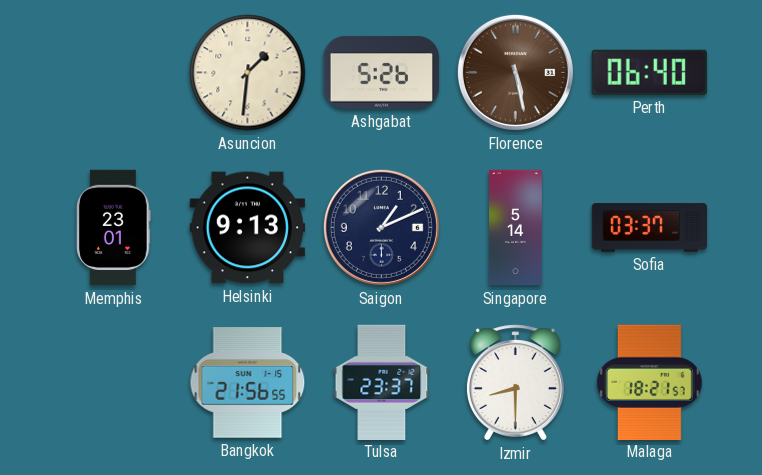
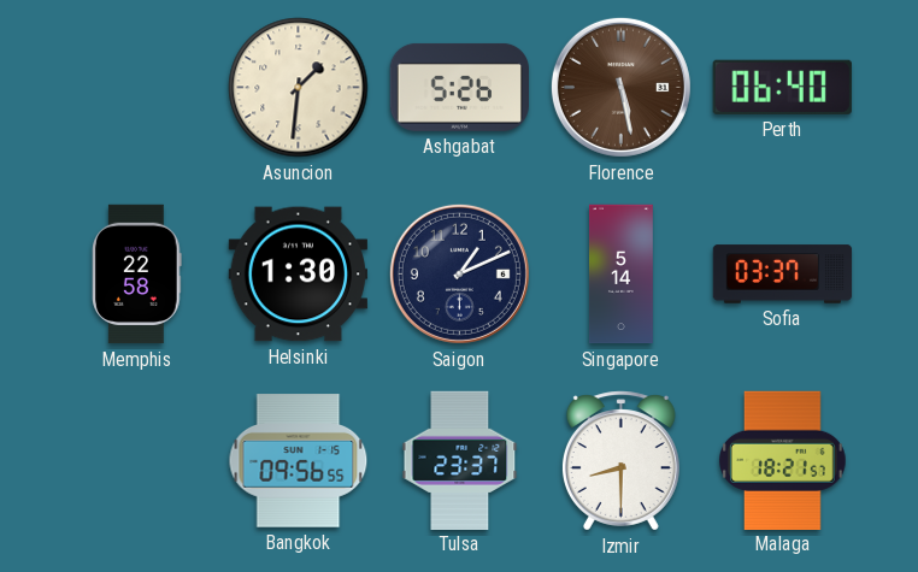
Memphis: 23:01 -> 22:58 (137, 275)
Helsinki: 9:13 -> 1:30 (298, 275)
Bangkok: 21:56 -> 09:56 (299, 461)
